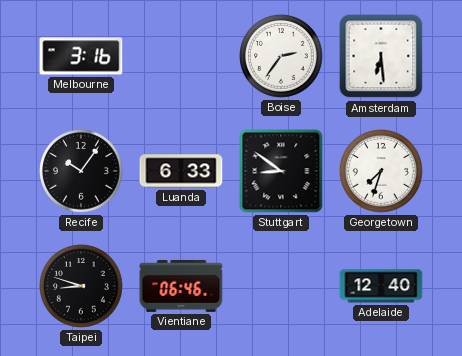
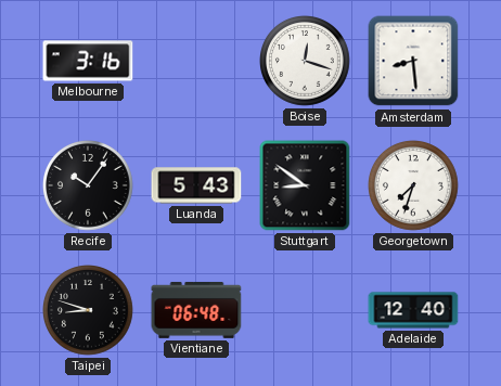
Boise: 2:36 -> 12:18 (306, 62)
Amsterdam: 6:29 -> 8:29 (413, 61)
Luanda: 6:33 -> 5:43 (196, 185)
Vientiane: 06:46 -> 06:48 (196, 310)
